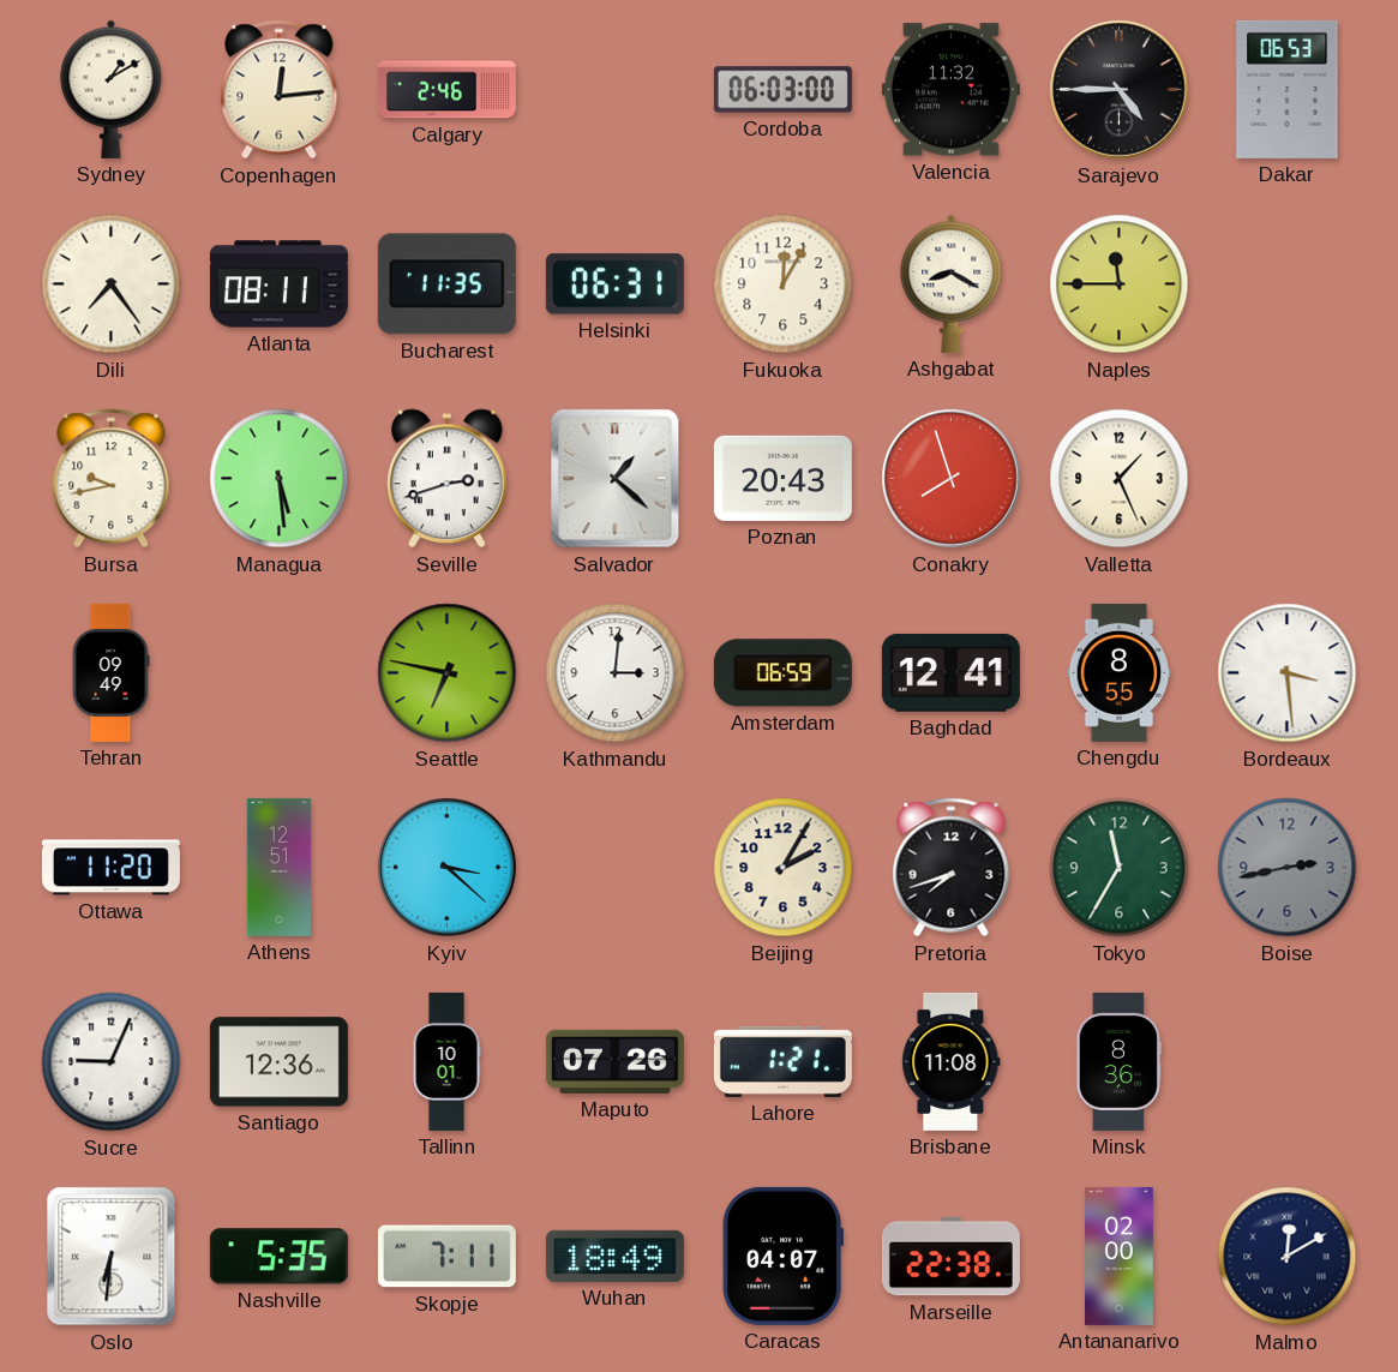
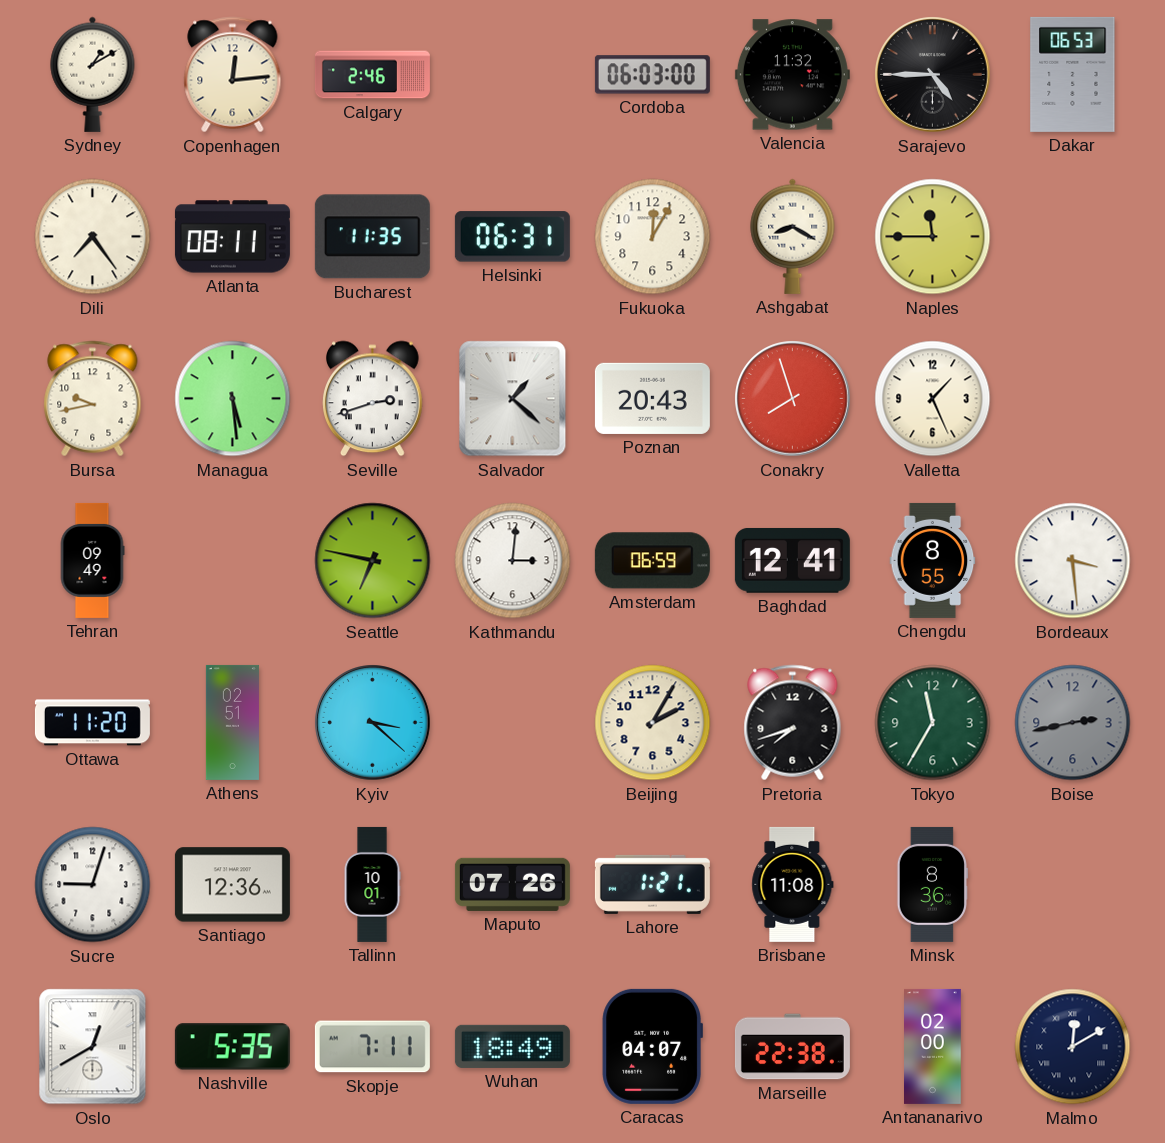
Athens: 12:51 -> 02:51 (232, 722)
Sucre: 9:04 -> 9:03 (93, 885)
Oslo: 6:31 -> 12:40 (93, 1047)
